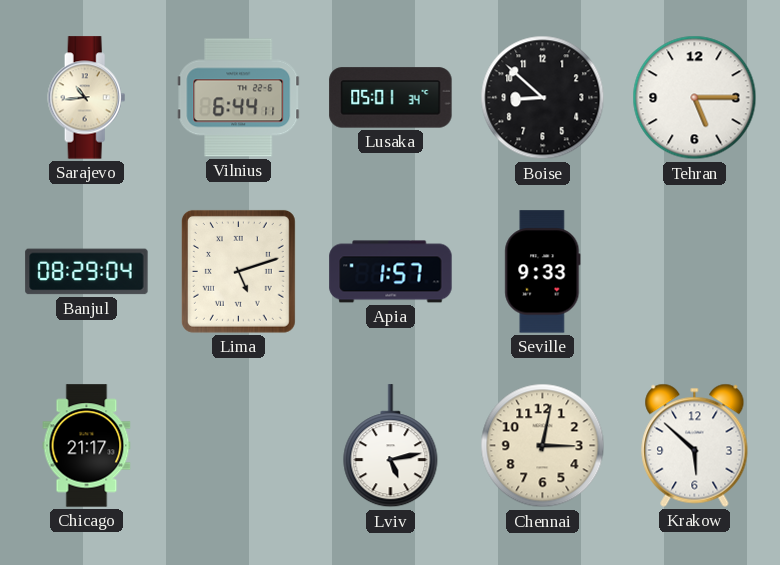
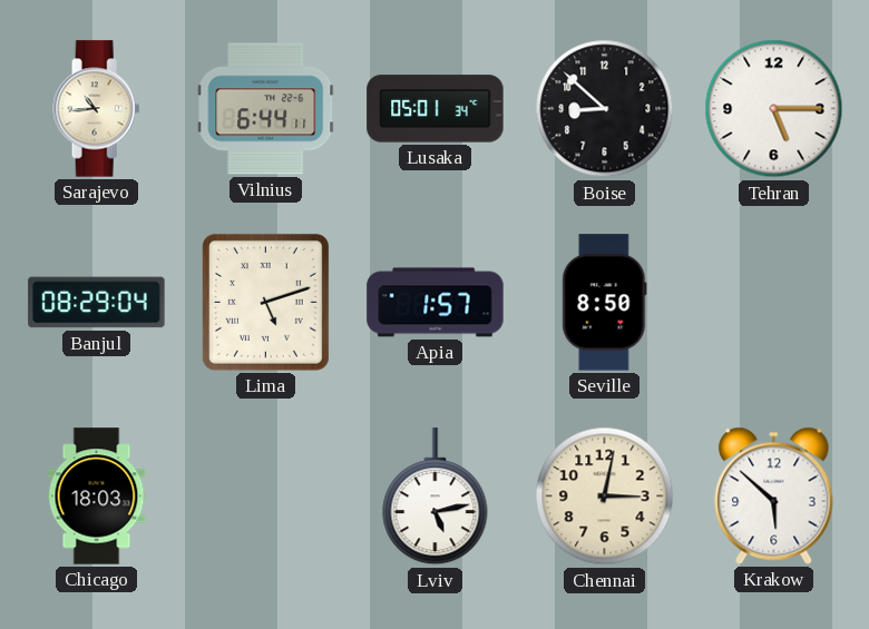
Seville: 9:33 -> 8:50 (605, 303)
Chicago: 21:17 -> 18:03 (97, 497)
